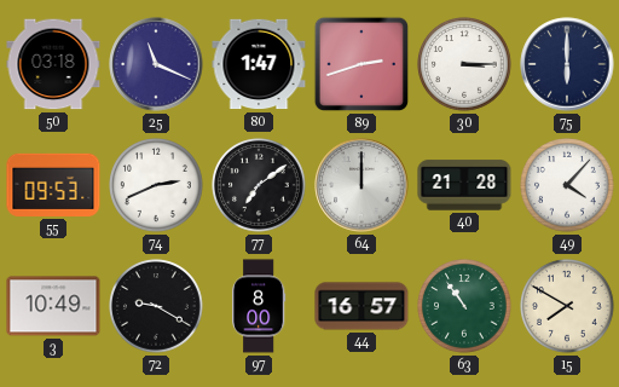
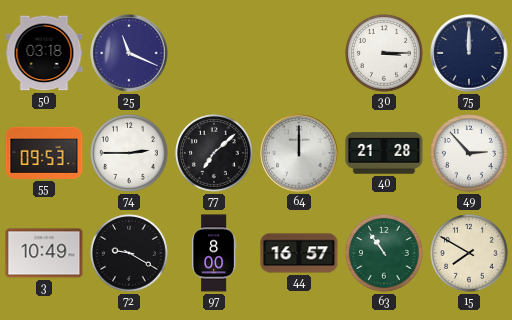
80: 1:47 -> none (259, 64)
89: 2:42 -> none (361, 64)
75: 6:00 -> 12:00 (469, 53)
74: 2:41 -> 2:45 (130, 154)
77: 7:09 -> 7:08 (215, 154)
49: 4:07 -> 2:53 (470, 154)
